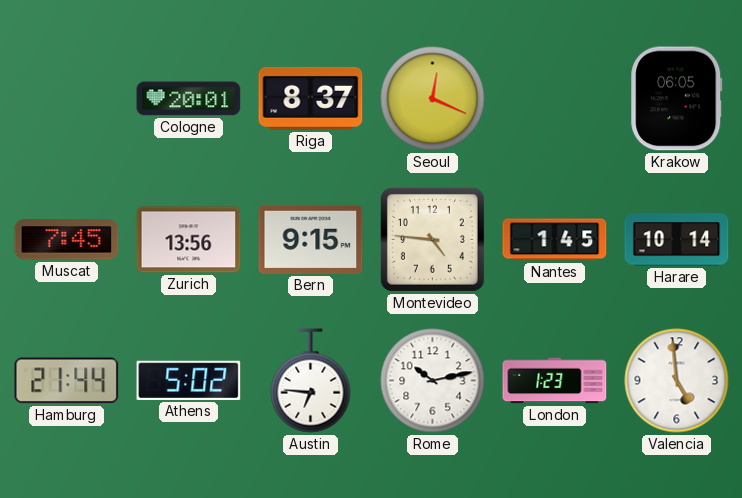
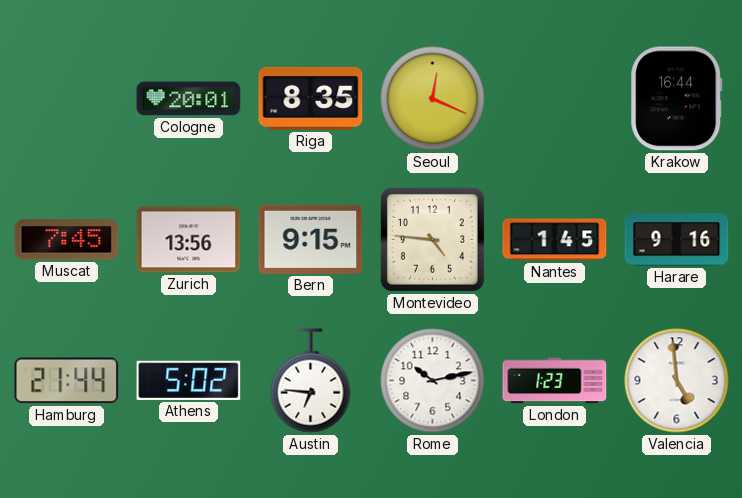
Riga: 8:37 -> 8:35 (311, 98)
Krakow: 06:05 -> 16:44 (677, 99)
Harare: 10:14 -> 9:16 (677, 240)
